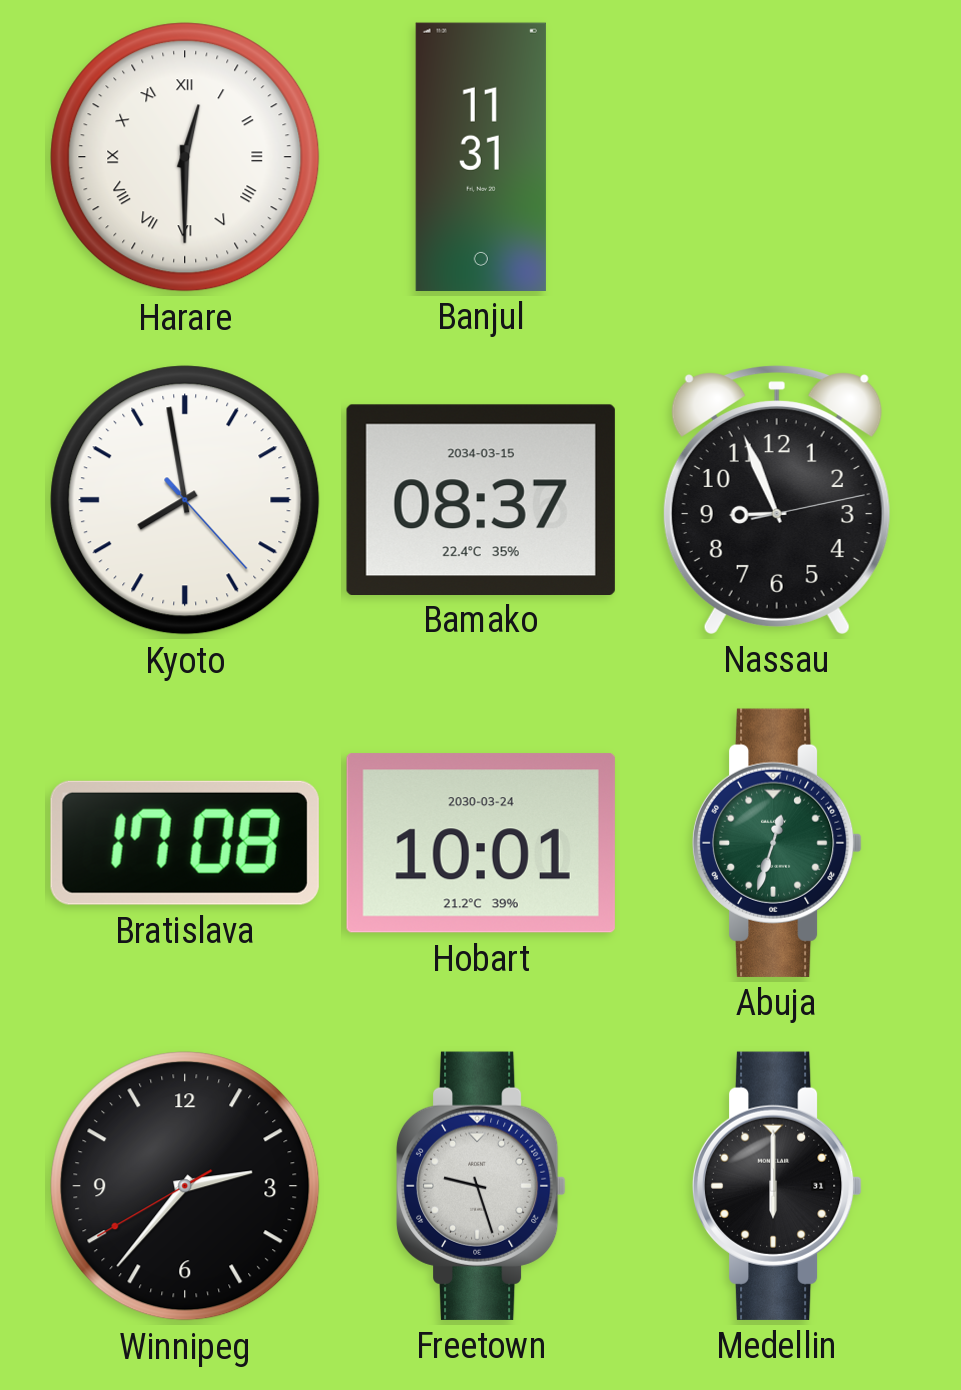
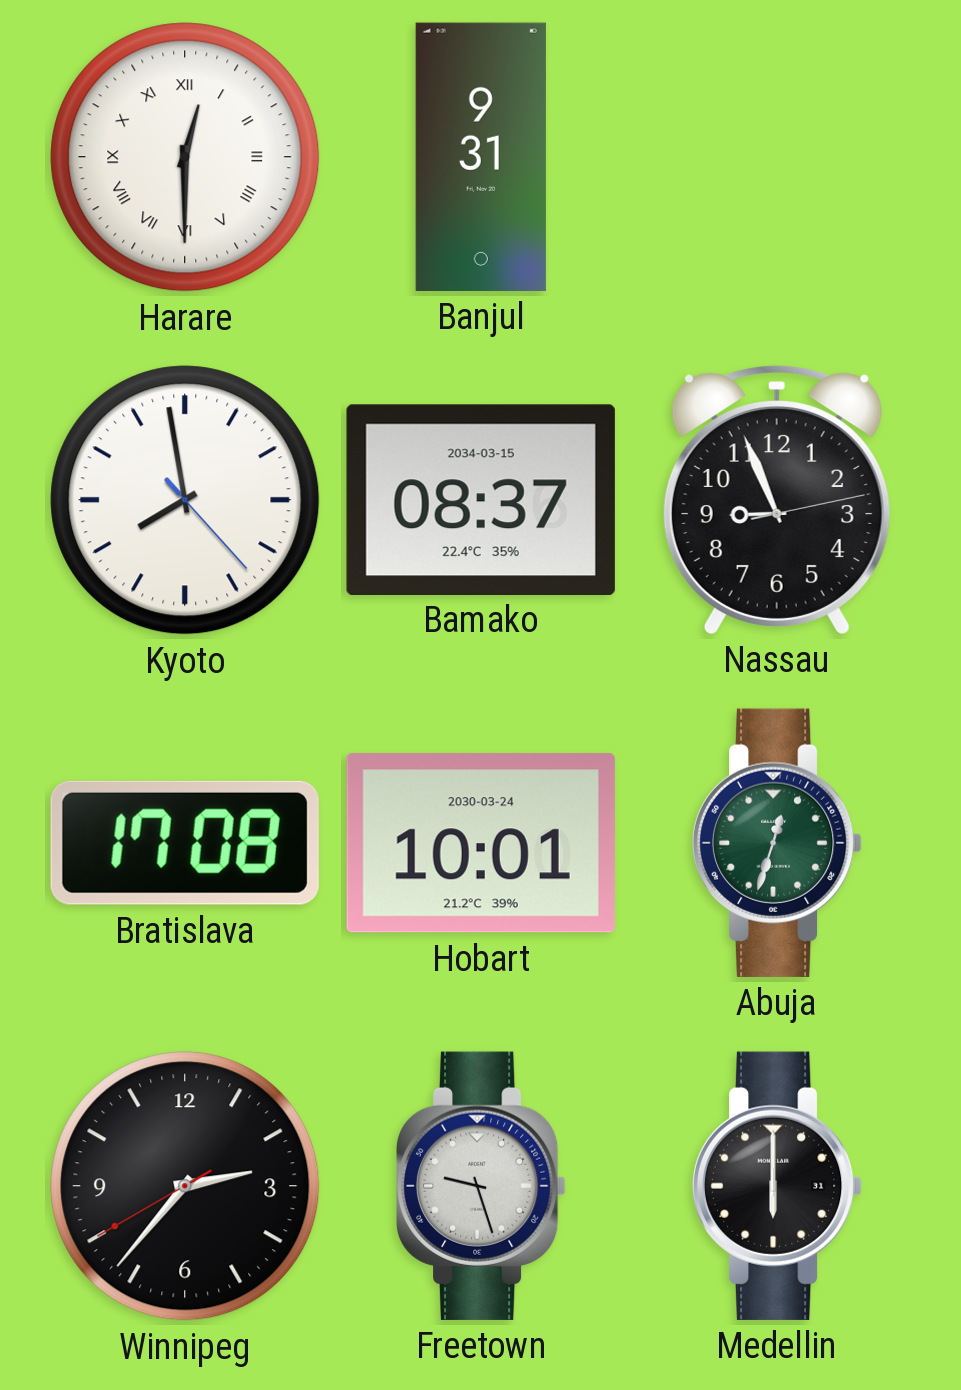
Banjul: 11:31 -> 9:31 (481, 157)
